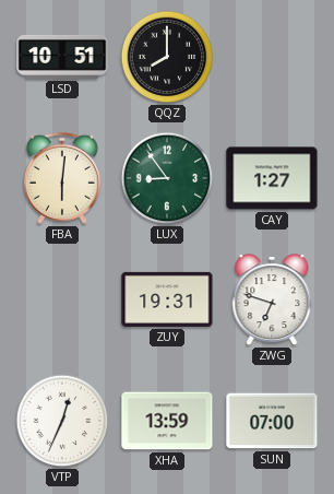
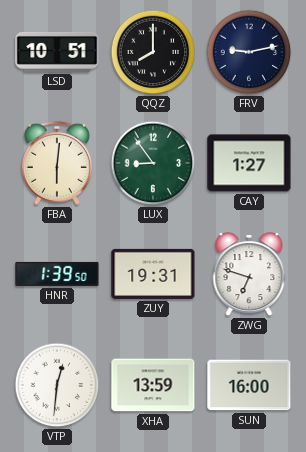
FRV: none -> 9:13 (249, 52)
HNR: none -> 1:39 (57, 274)
VTP: 12:34 -> 12:31 (57, 385)
SUN: 07:00 -> 16:00 (249, 385)
